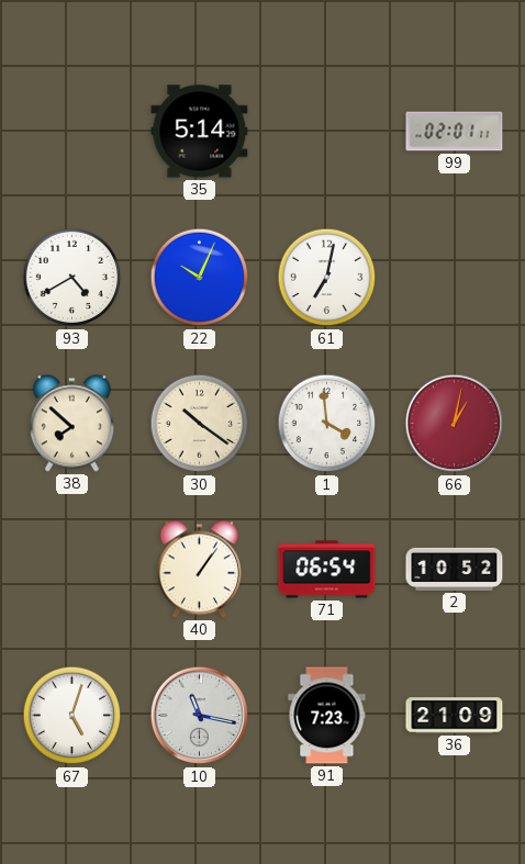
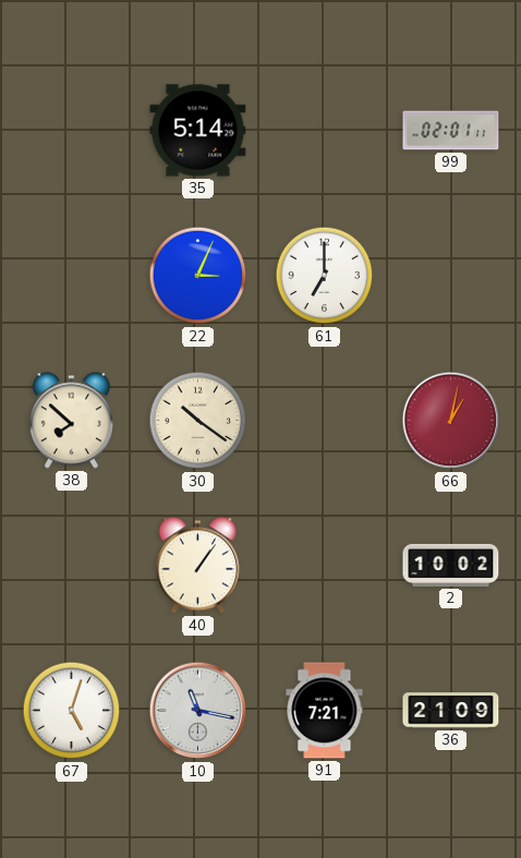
93: 4:40 -> none (72, 278)
22: 10:04 -> 3:04 (198, 276)
61: 7:02 -> 7:00 (325, 276)
1: 3:59 -> none (327, 424)
71: 06:54 -> none (327, 570)
2: 10:52 -> 10:02 (451, 565)
91: 7:23 -> 7:21 (325, 711)
